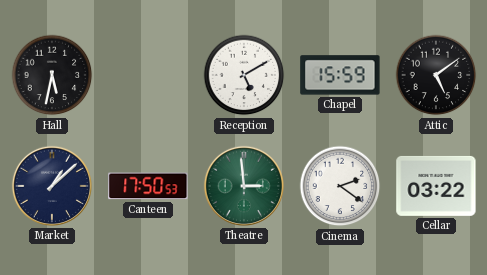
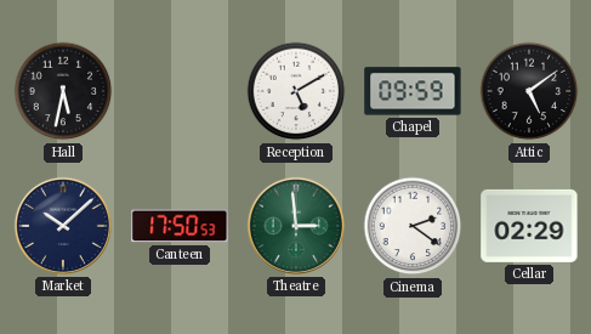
Chapel: 15:59 -> 09:59 (413, 91)
Market: 1:08 -> 10:08 (63, 226)
Cellar: 03:22 -> 02:29 (529, 226)
